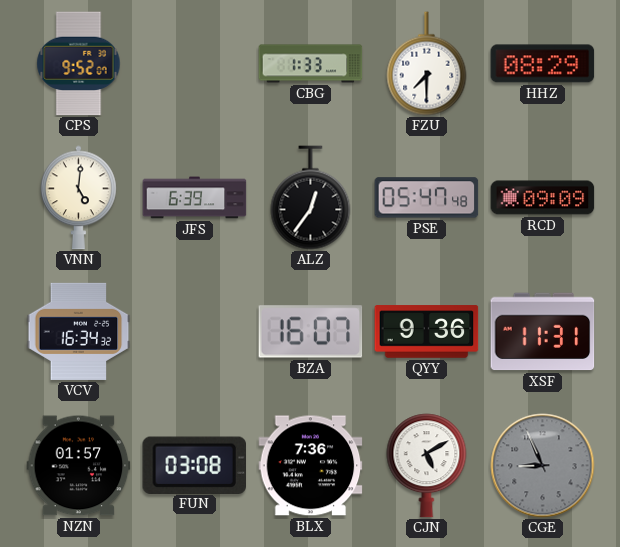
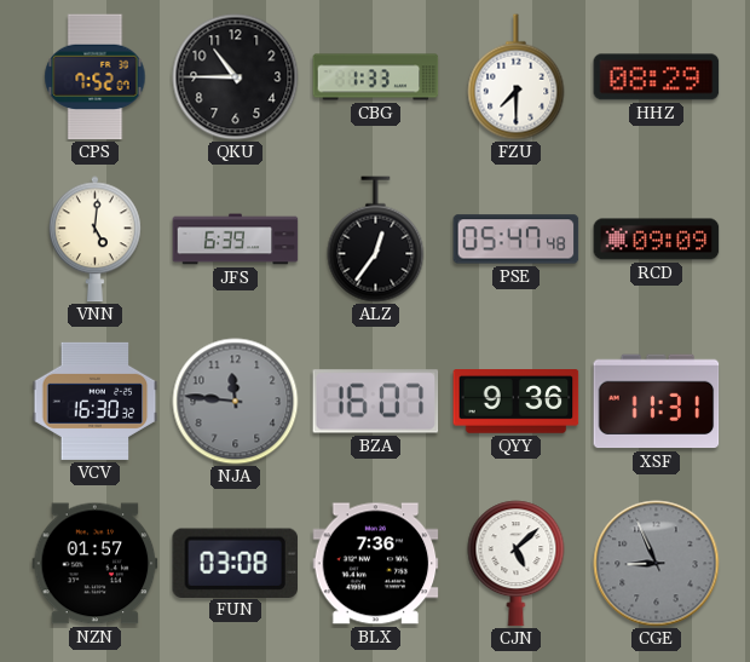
CPS: 9:52 -> 7:52 (96, 77)
QKU: none -> 10:45 (236, 77)
VCV: 16:34 -> 16:30 (96, 401)
NJA: none -> 11:46 (236, 402)
CJN: 5:10 -> 5:08 (517, 564)
